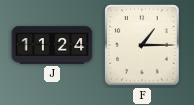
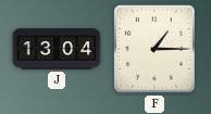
J: 11:24 -> 13:04 (57, 49)
